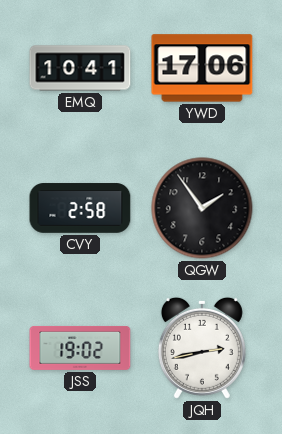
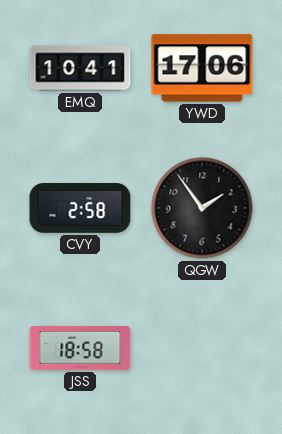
JSS: 19:02 -> 18:58 (80, 348)
JQH: 2:43 -> none (202, 348)
